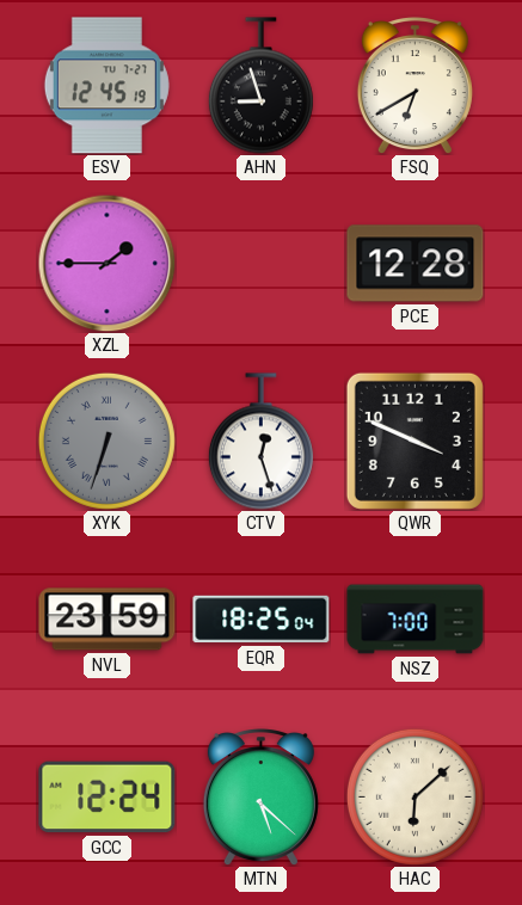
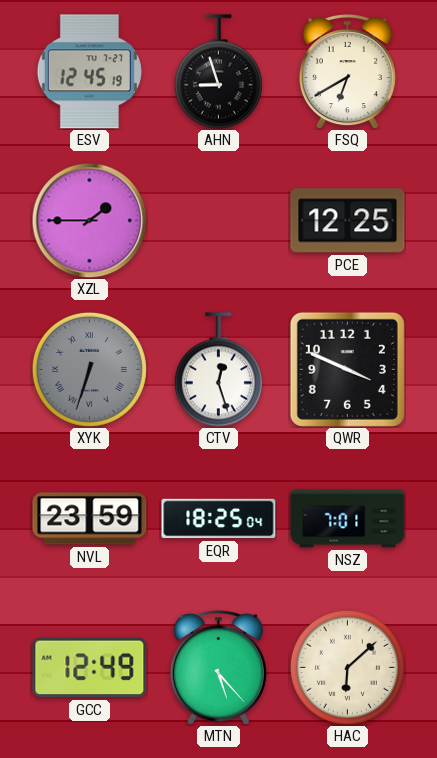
PCE: 12:28 -> 12:25 (348, 221)
NSZ: 7:00 -> 7:01 (348, 519)
GCC: 12:24 -> 12:49 (90, 668)
MTN: 5:22 -> 5:23 (218, 668)
